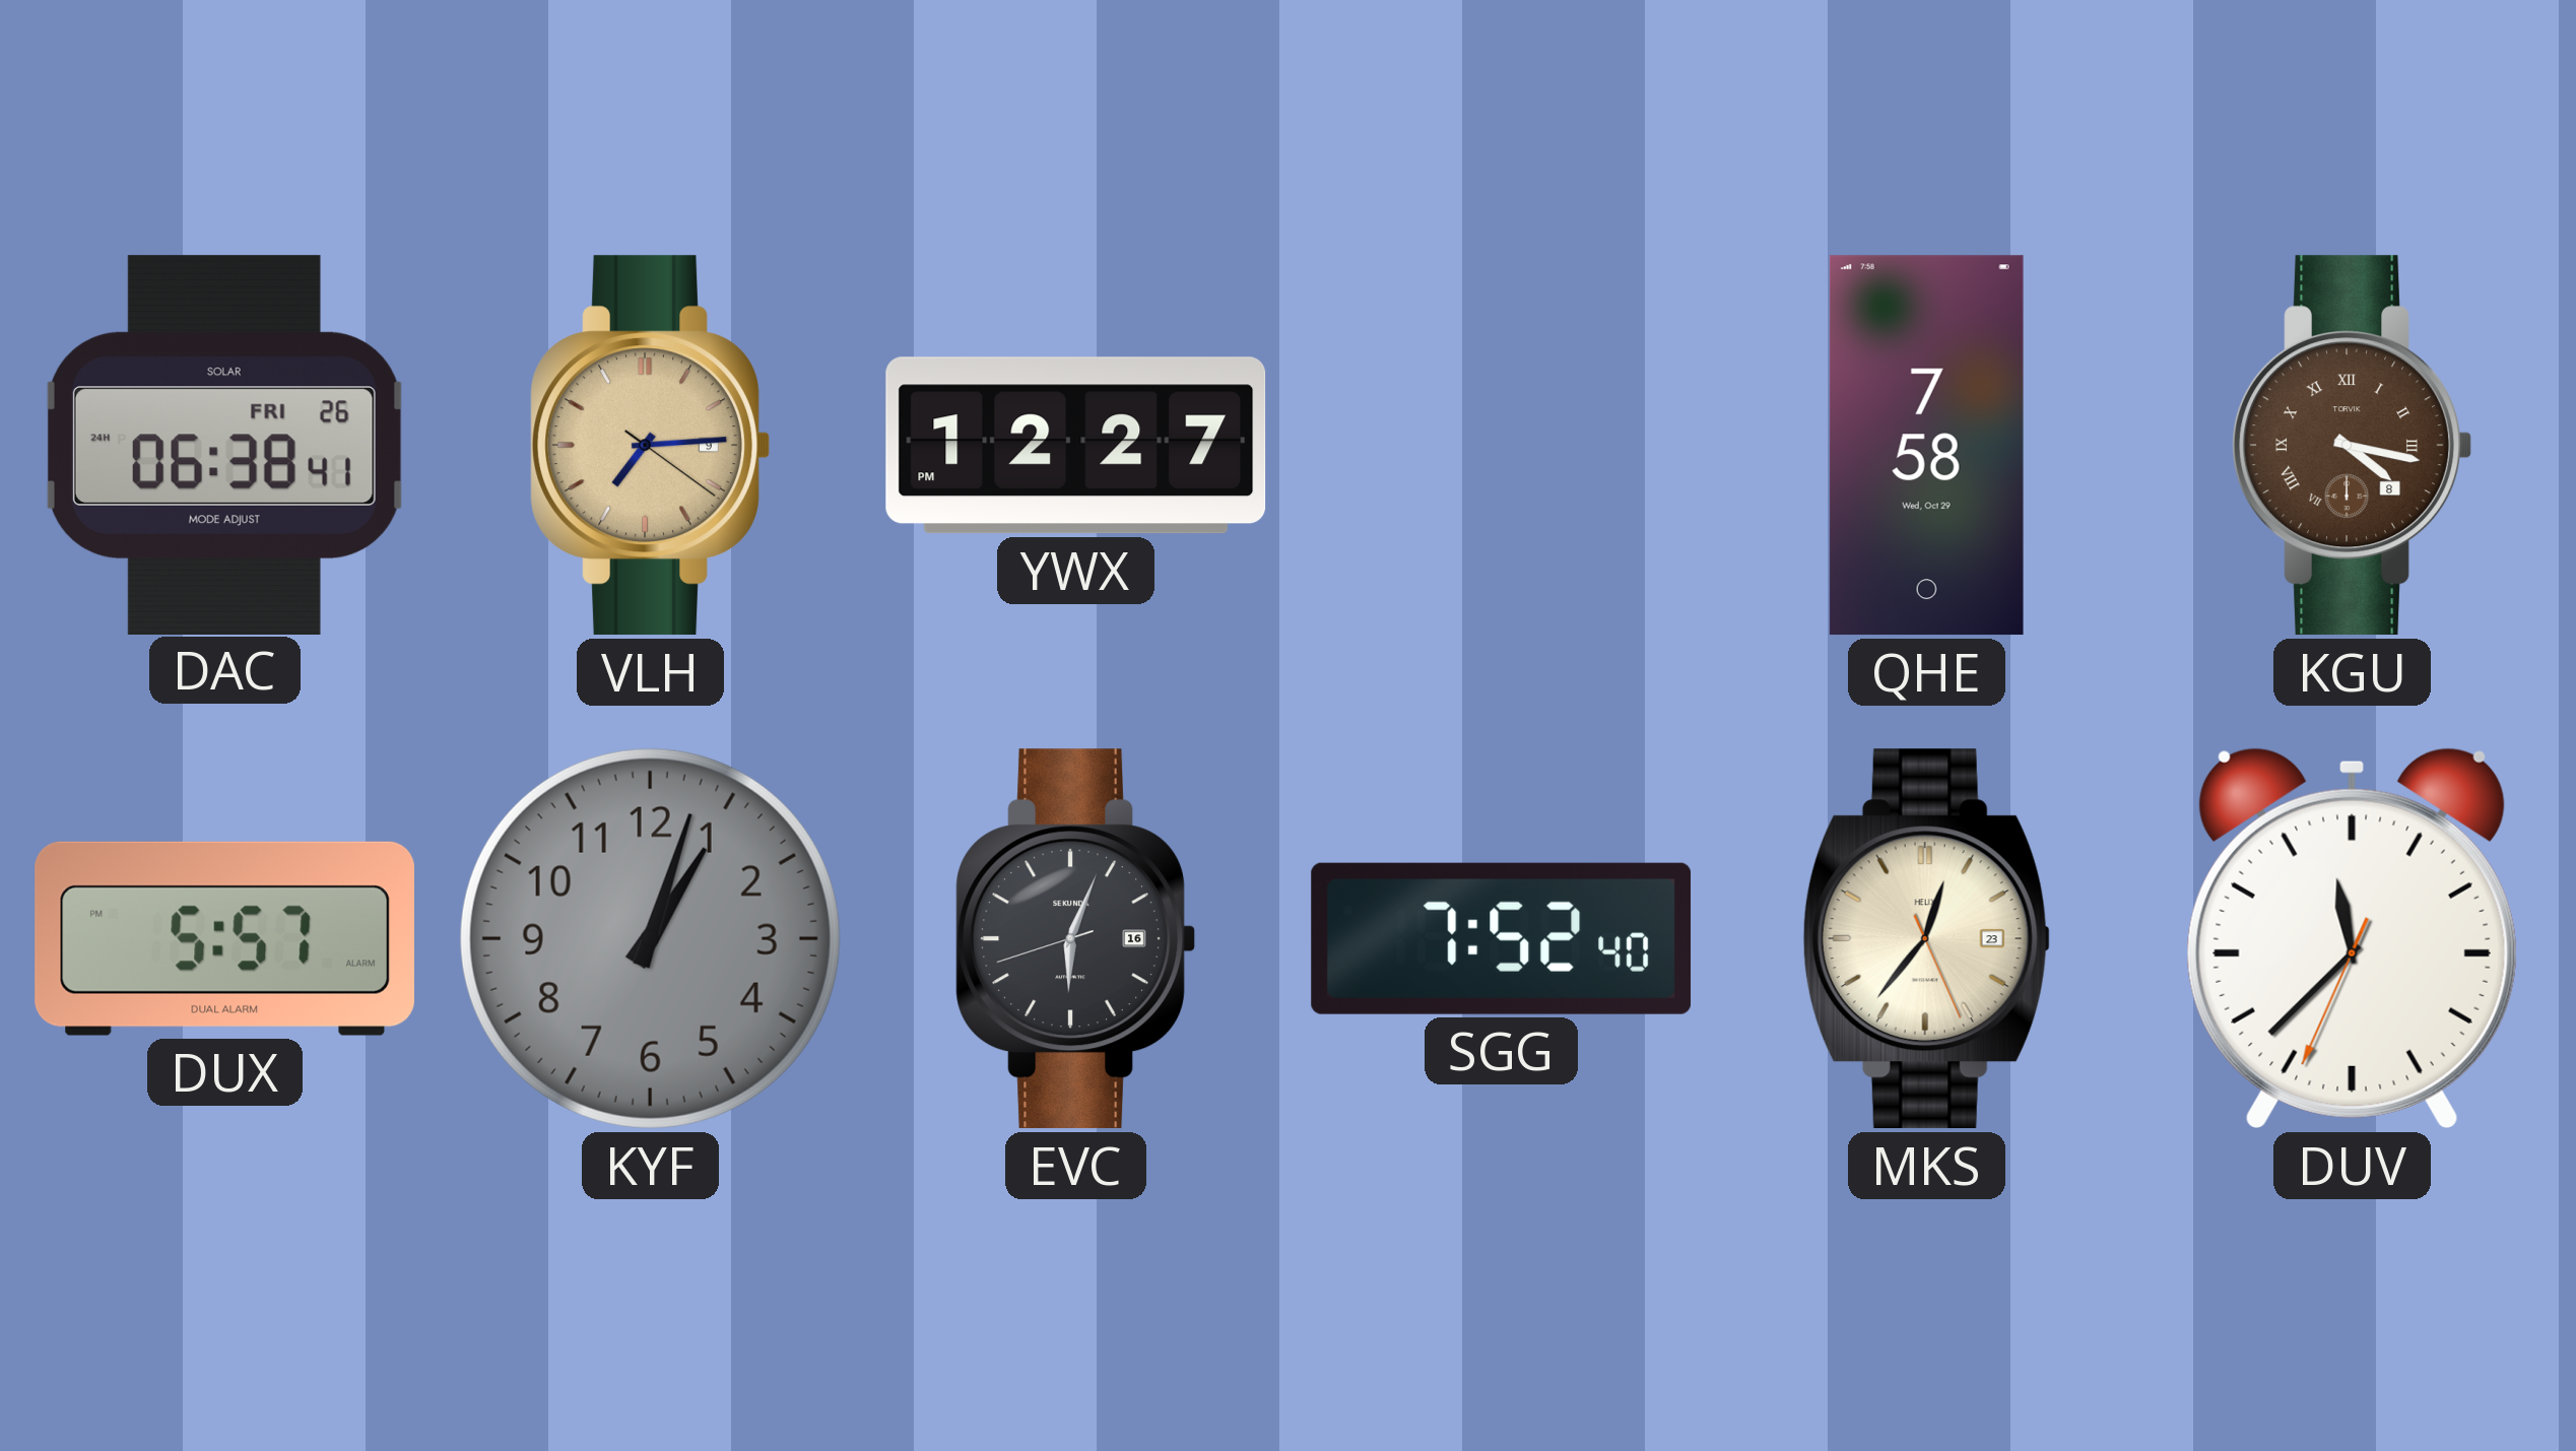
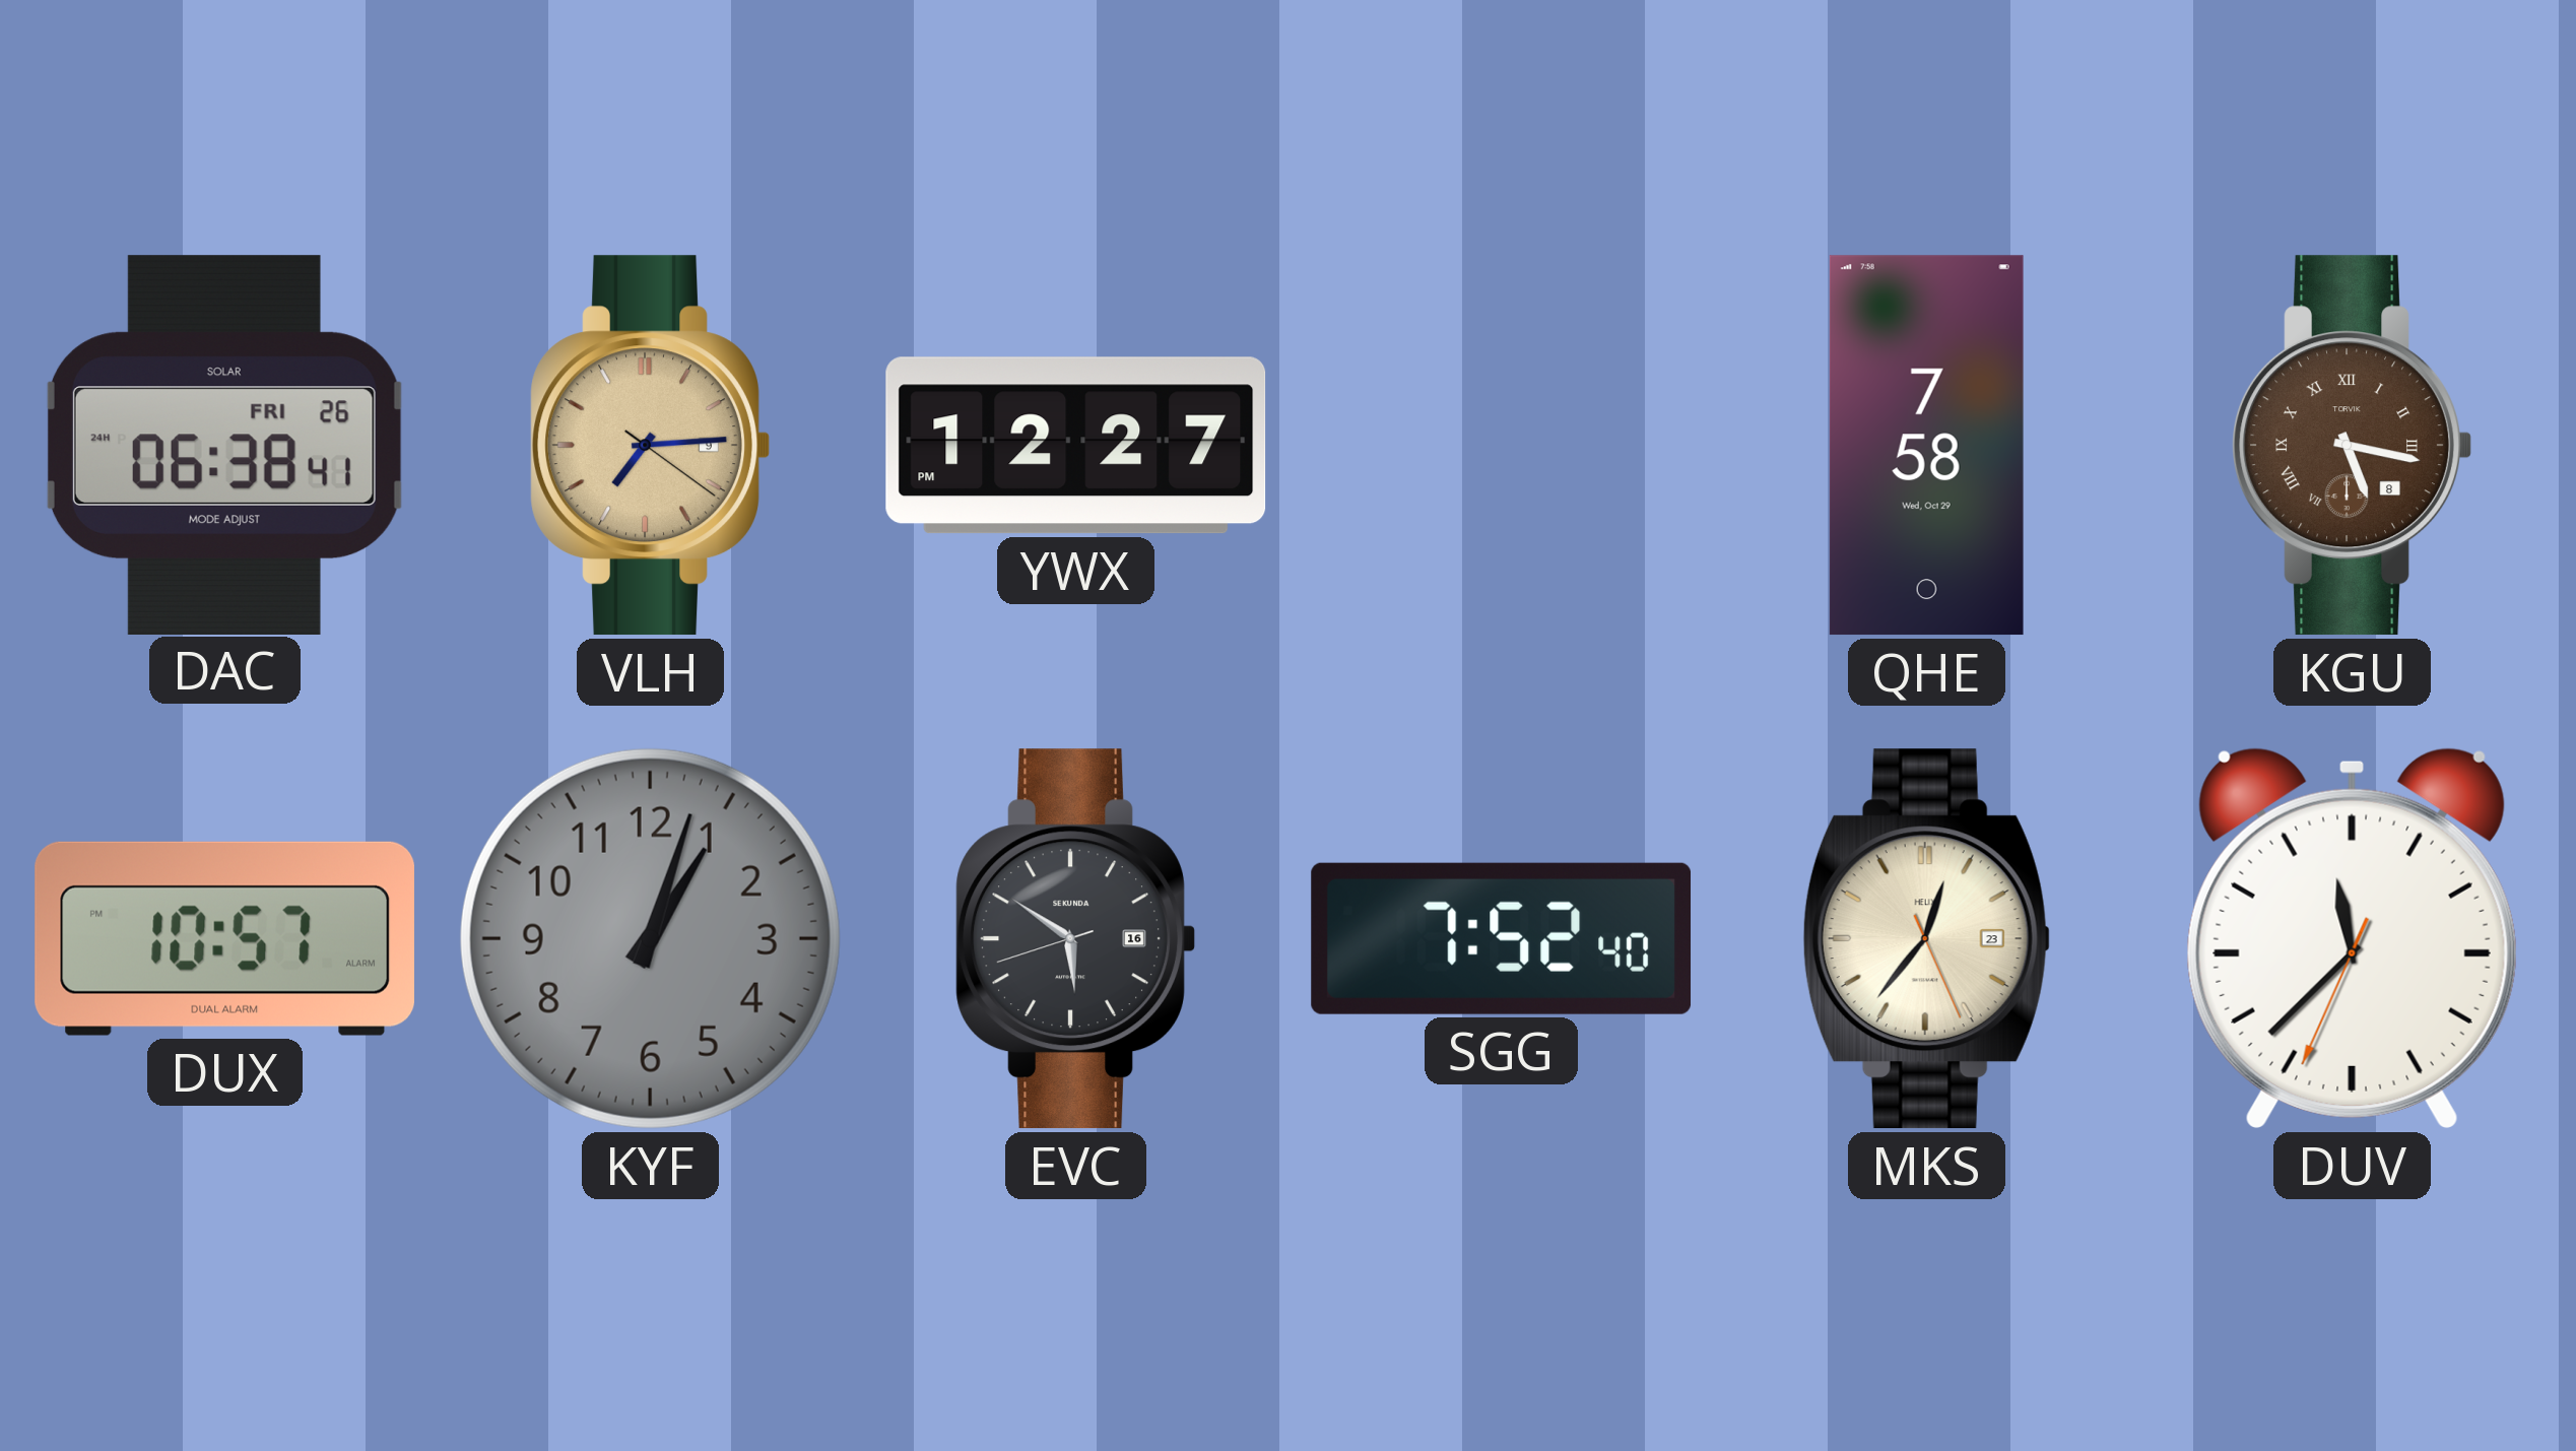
KGU: 4:17 -> 5:17 (2352, 446)
DUX: 5:57 -> 10:57 (224, 938)
EVC: 6:03 -> 5:50 (1075, 939)
